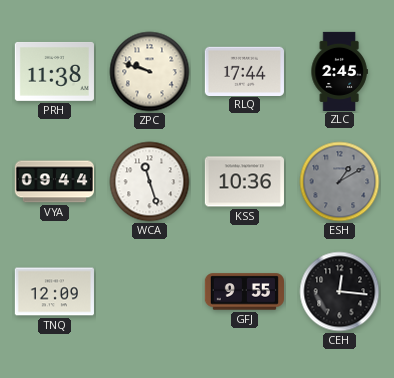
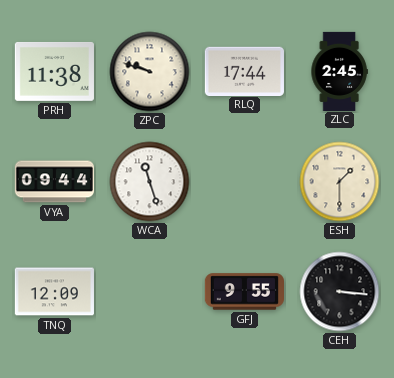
KSS: 10:36 -> none (244, 182)
ESH: 1:10 -> 1:30 (340, 182)
ESH dial: grey -> cream (340, 182)
CEH: 12:16 -> 3:16 (340, 292)
